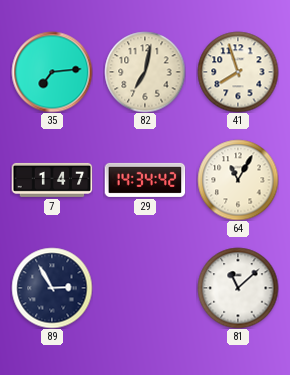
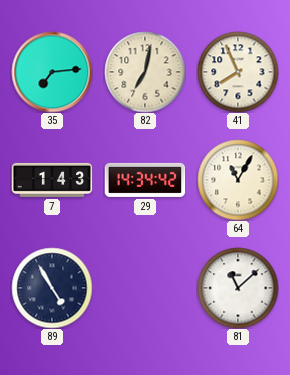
41: 7:57 -> 7:56 (238, 72)
7: 1:47 -> 1:43 (52, 180)
89: 2:55 -> 4:55 (52, 288)
